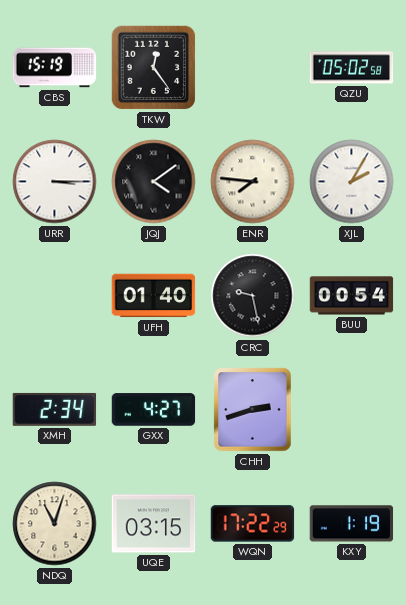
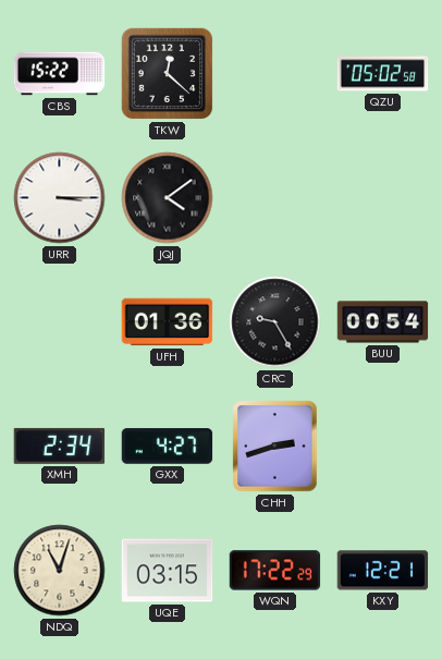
CBS: 15:19 -> 15:22 (60, 74)
TKW: 12:24 -> 12:22 (168, 74)
ENR: 7:46 -> none (253, 182)
XJL: 2:05 -> none (352, 182)
UFH: 01:40 -> 01:36 (168, 322)
CRC: 9:28 -> 9:25 (275, 322)
KXY: 1:19 -> 12:21 (383, 571)
